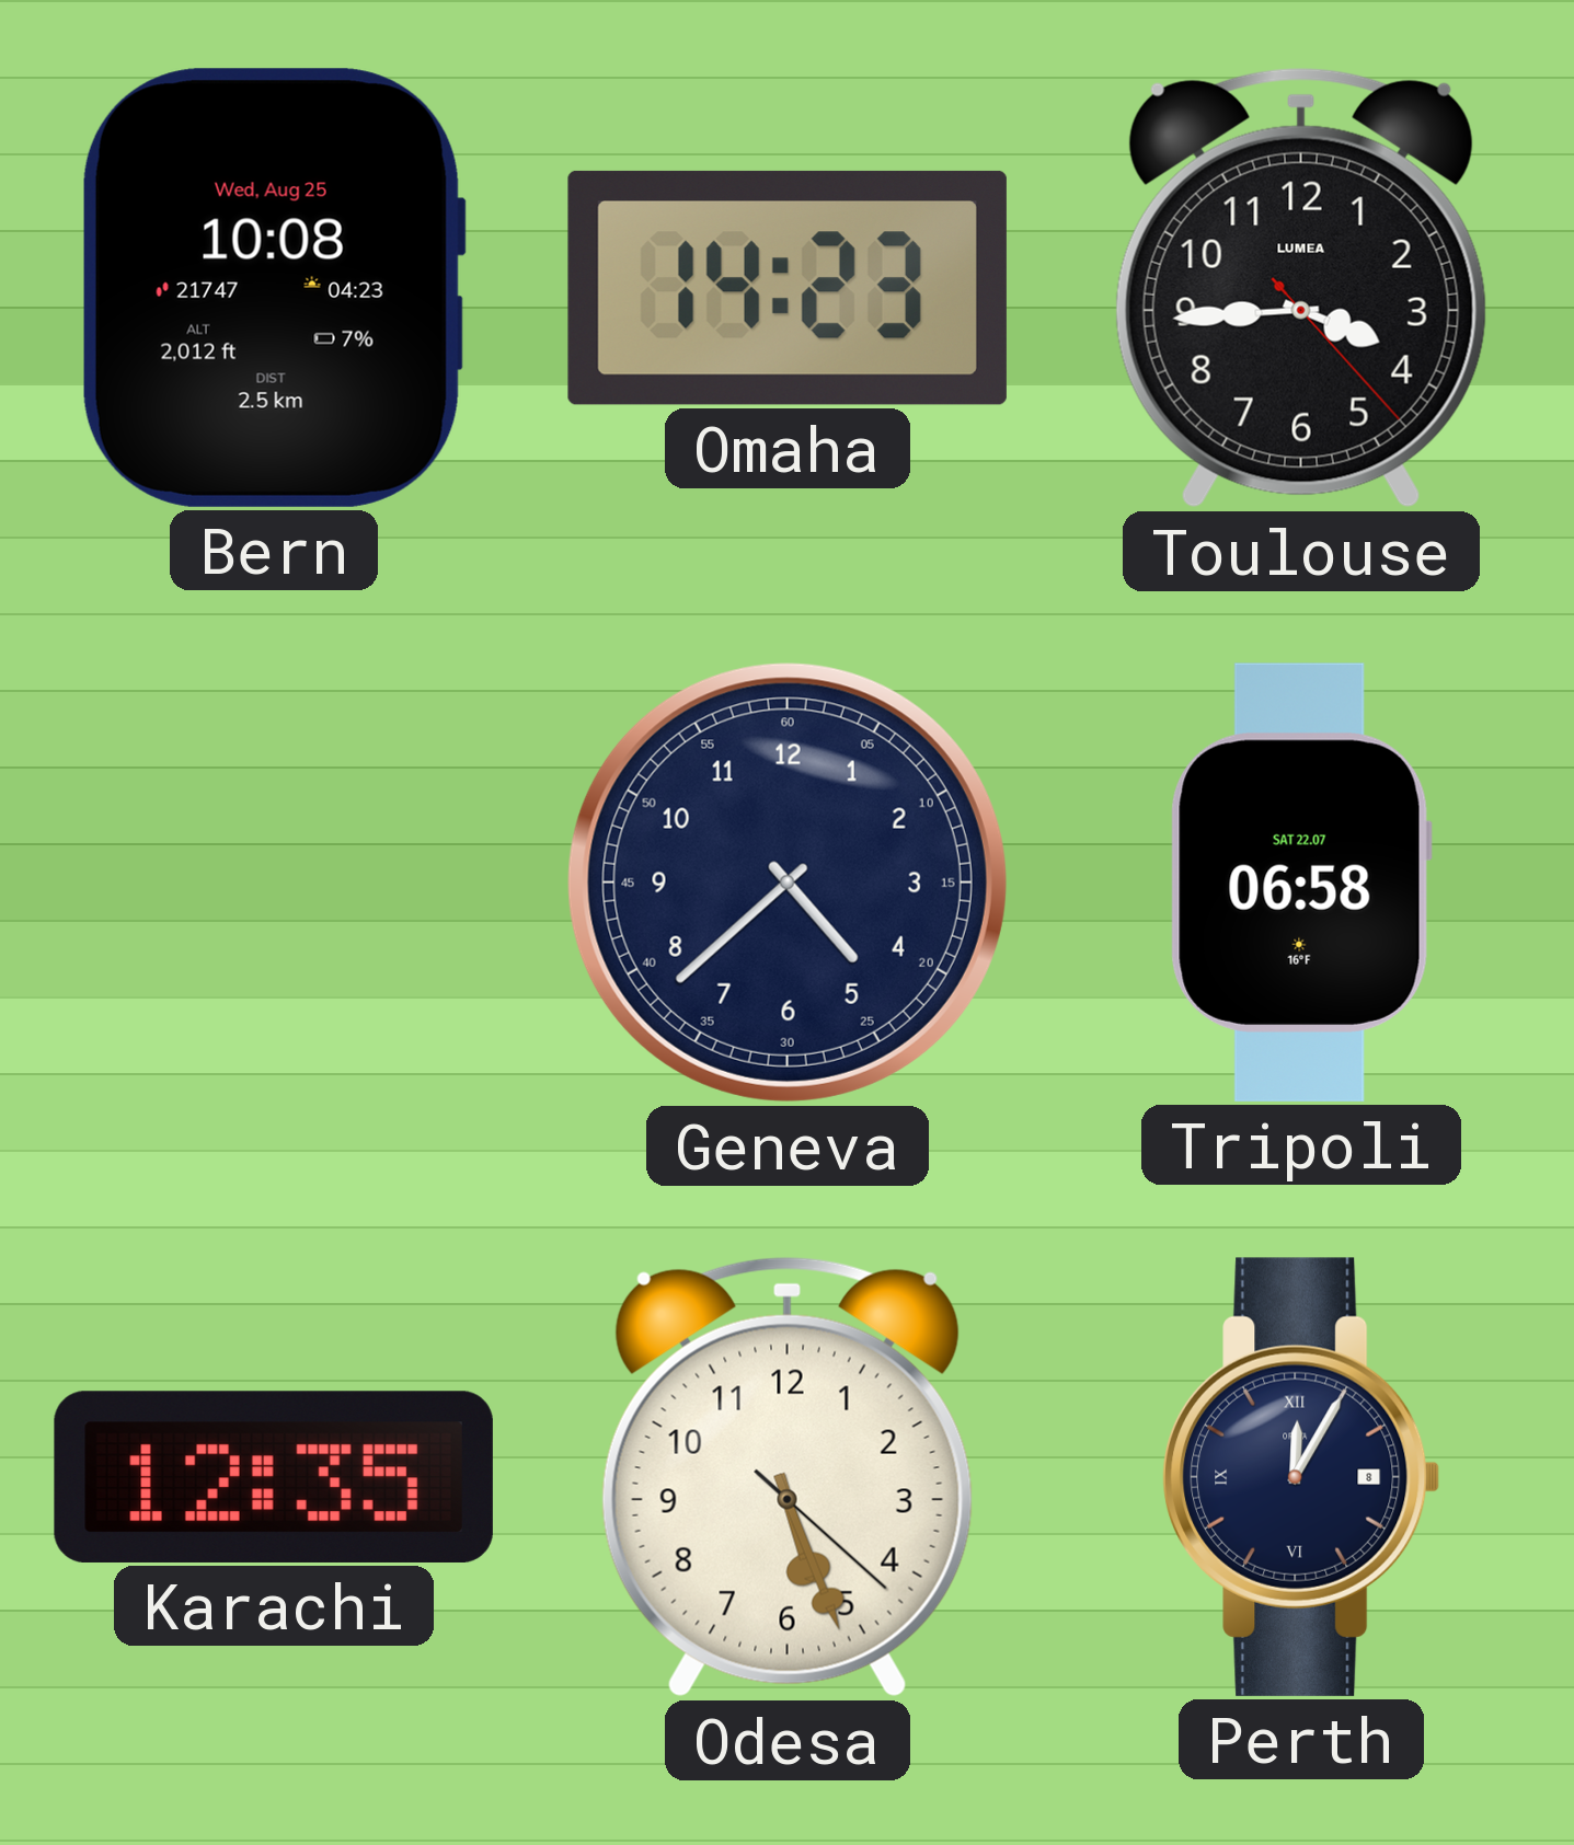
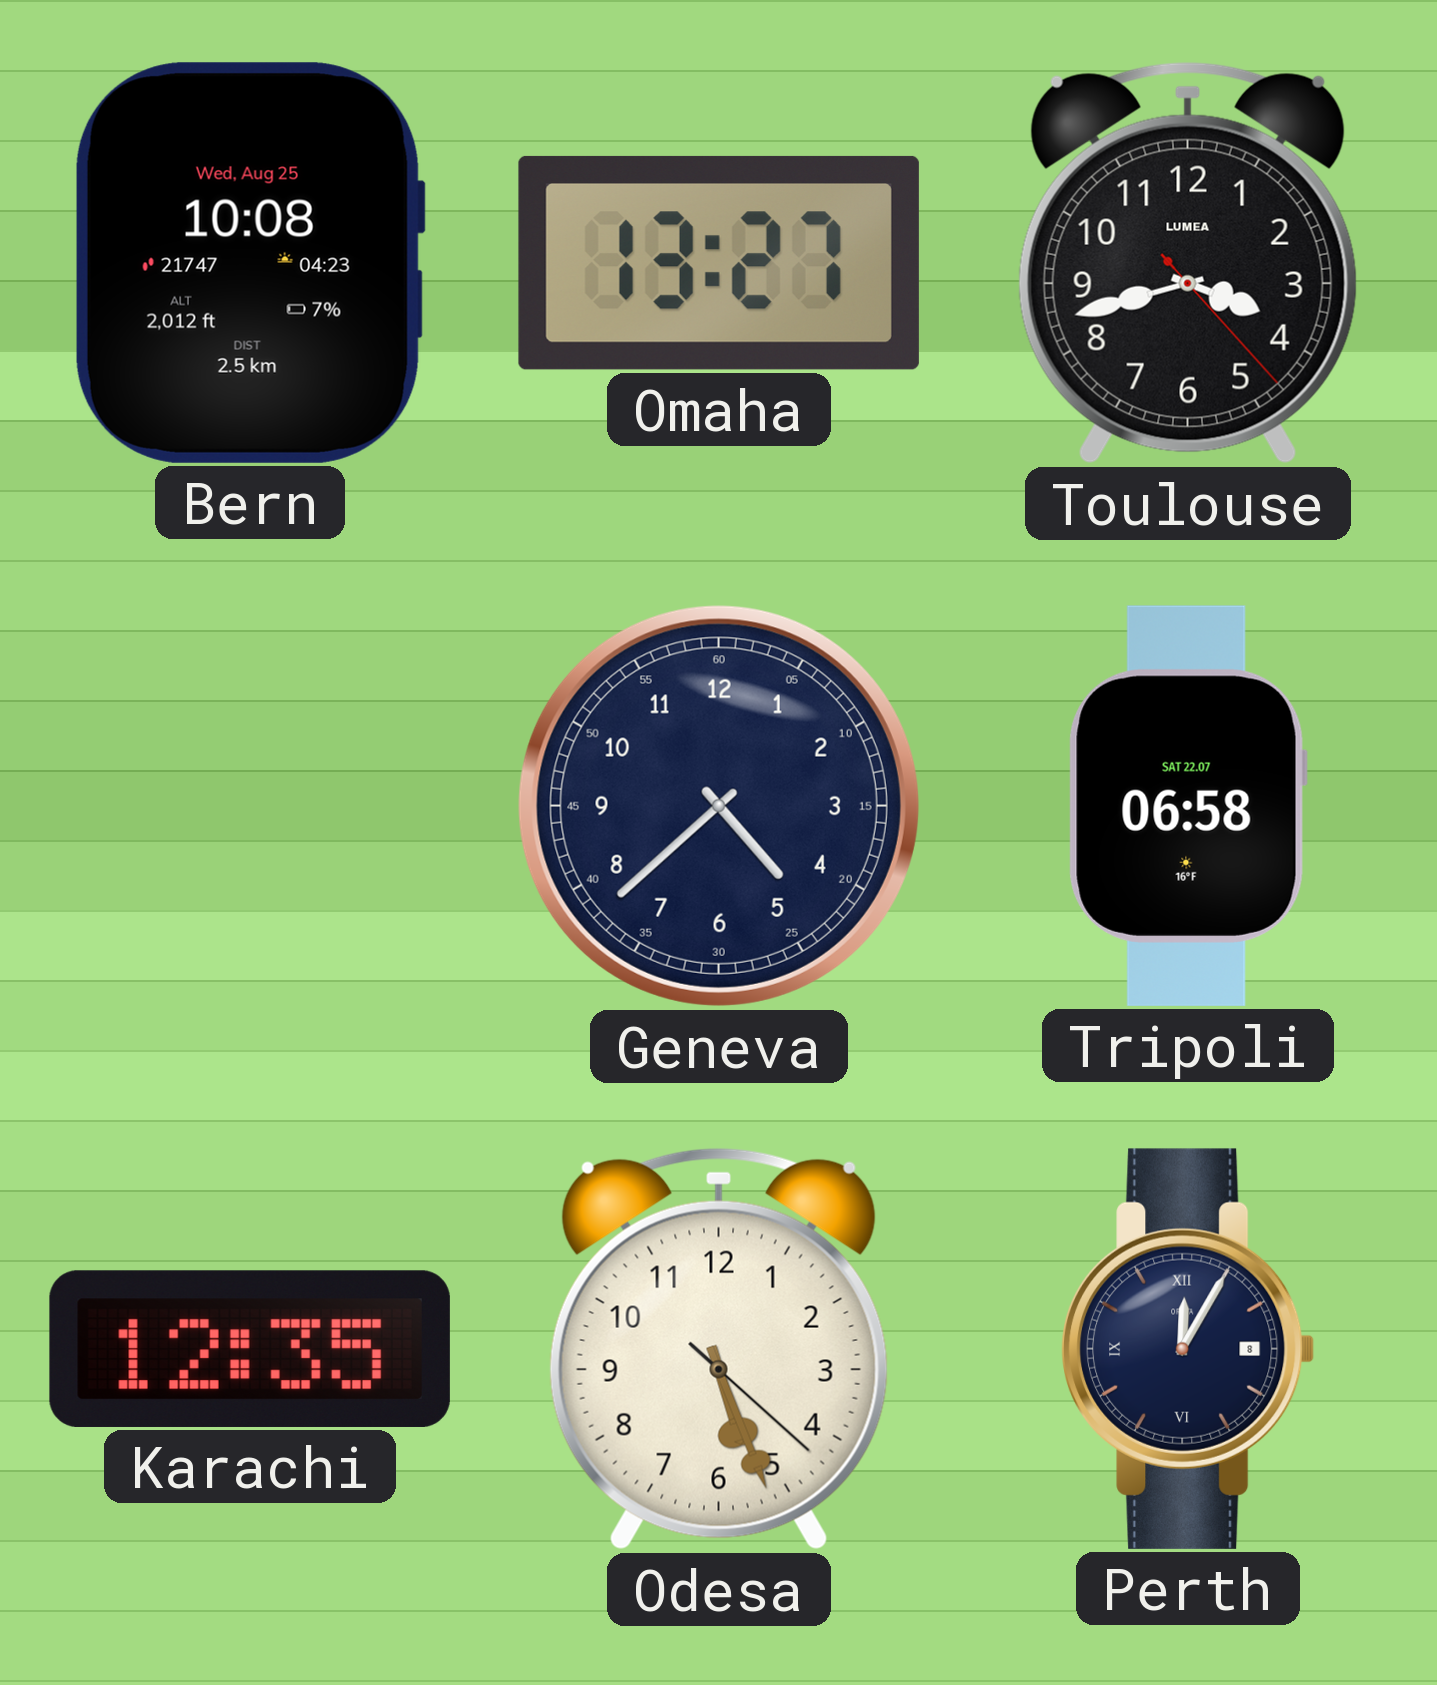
Omaha: 14:23 -> 13:27 (719, 263)
Toulouse: 3:44 -> 3:42 (1188, 263)
